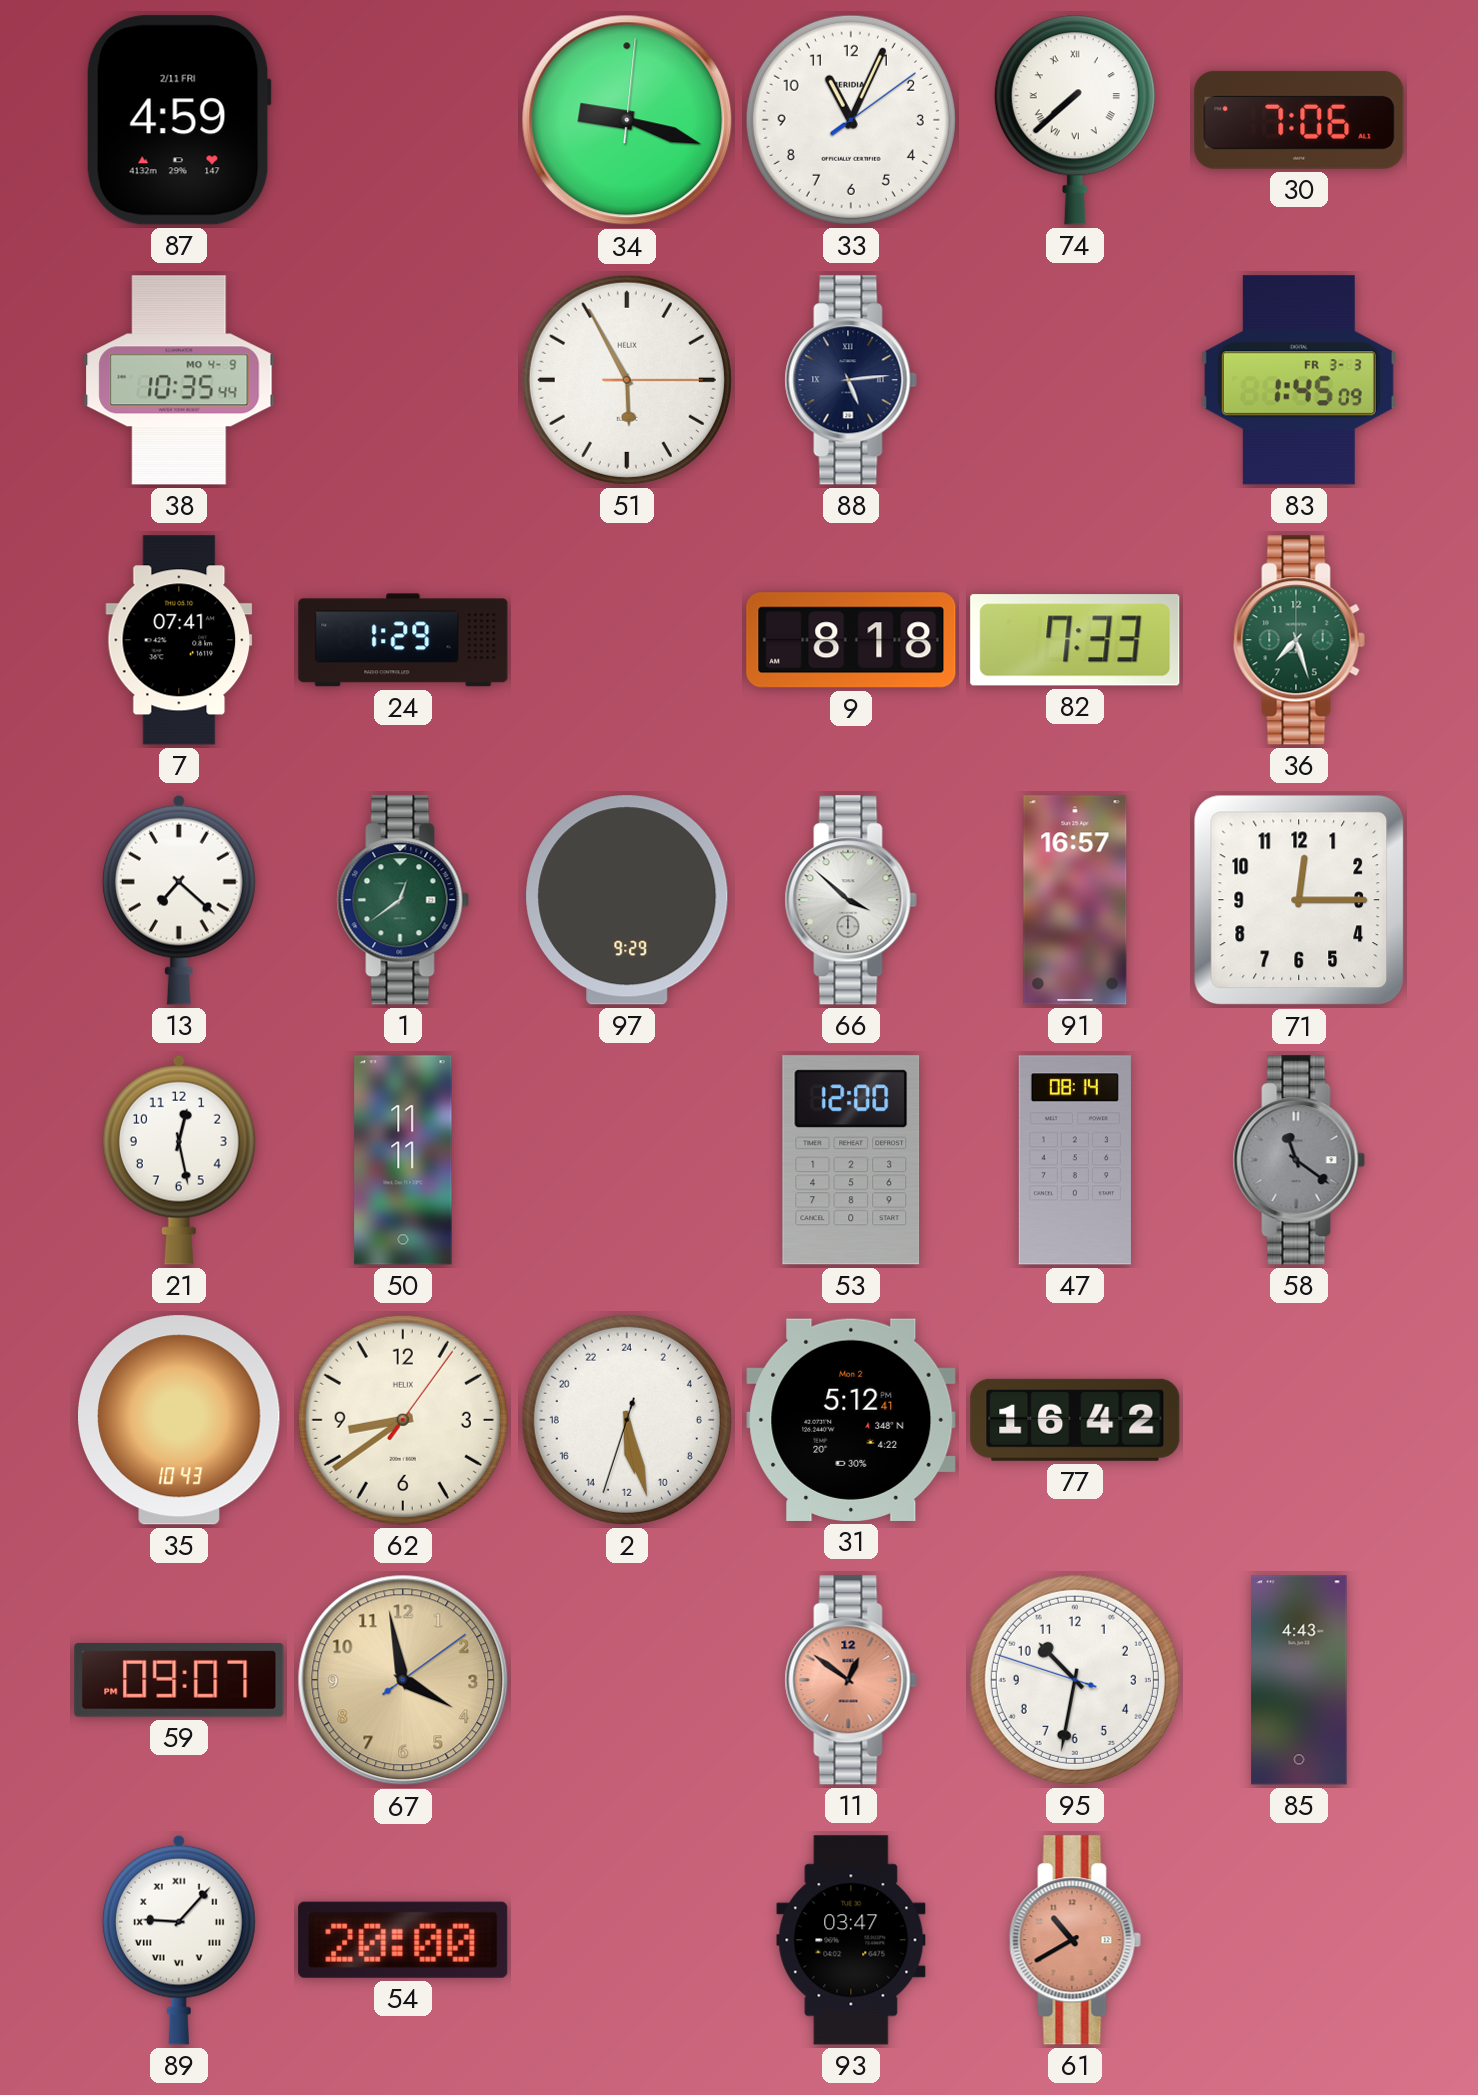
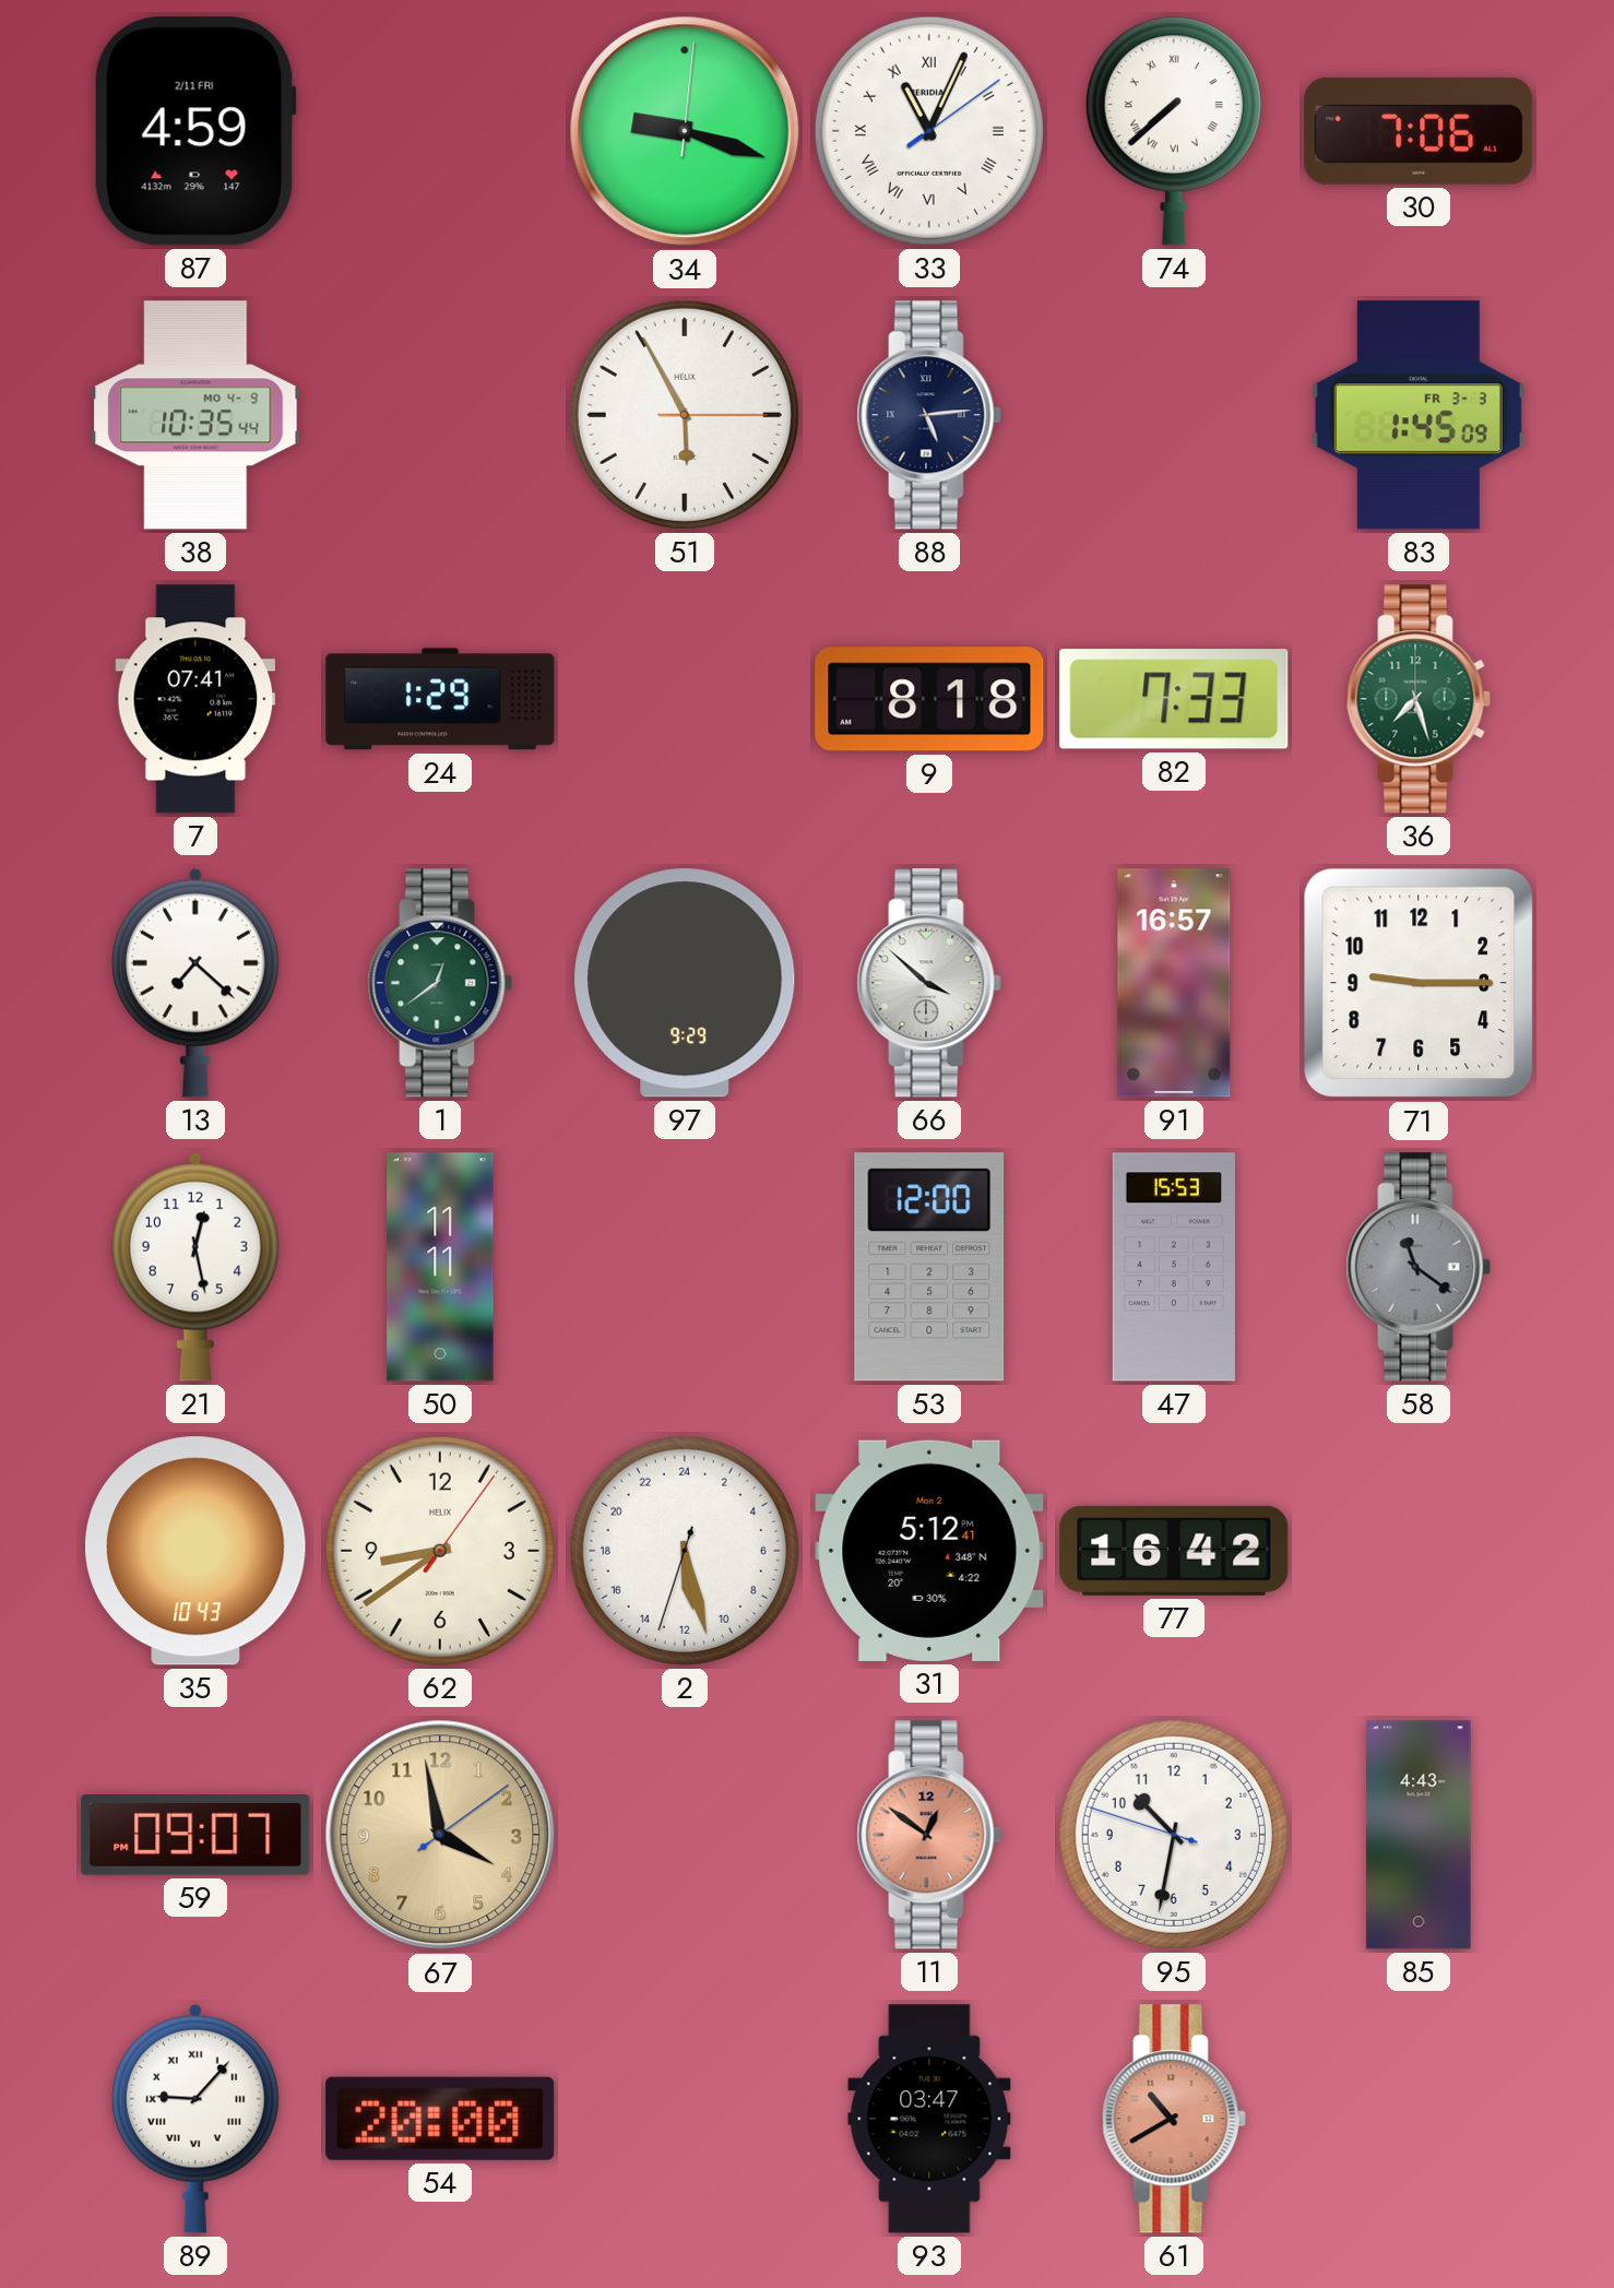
33 numerals: Arabic -> Roman (929, 131)
71: 12:15 -> 9:15 (1419, 983)
47: 08:14 -> 15:53 (1174, 1267)
